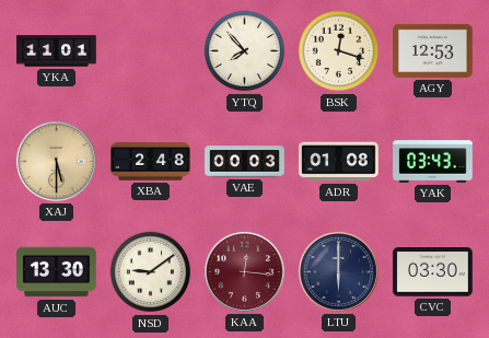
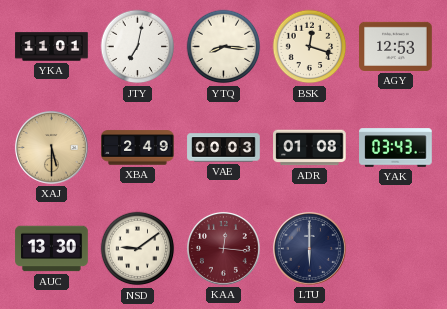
JTY: none -> 7:02 (138, 47)
YTQ: 7:53 -> 8:16 (224, 47)
XBA: 2:48 -> 2:49 (138, 148)
CVC: 03:30 -> none (433, 272)
